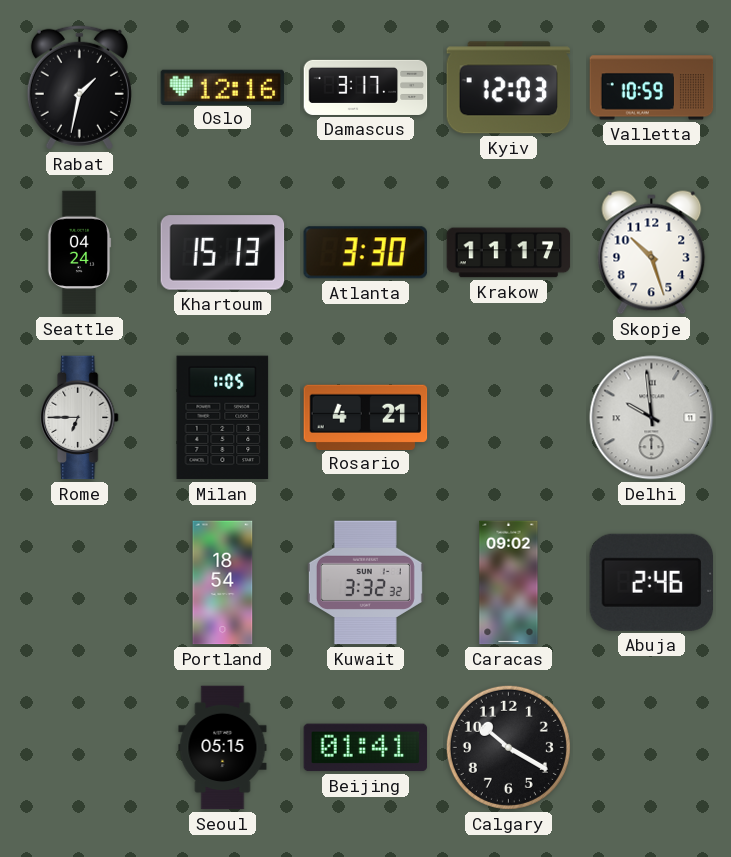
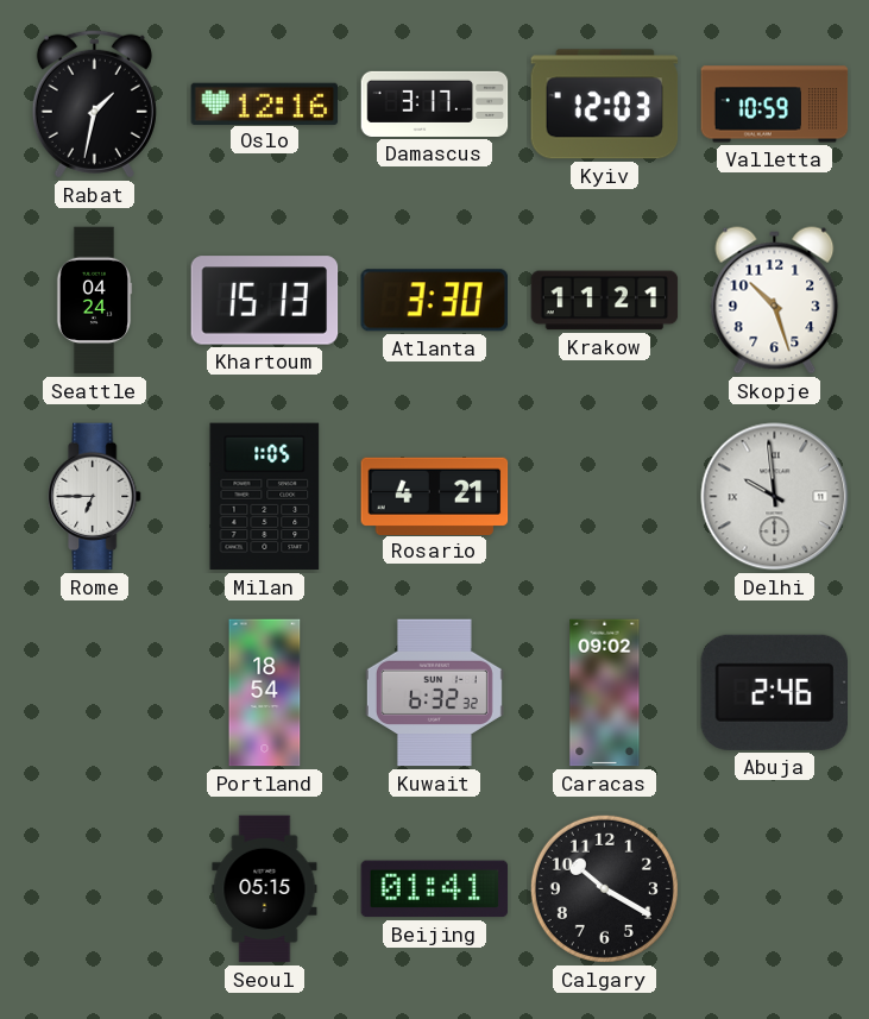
Krakow: 11:17 -> 11:21 (605, 301)
Kuwait: 3:32 -> 6:32 (434, 693)
